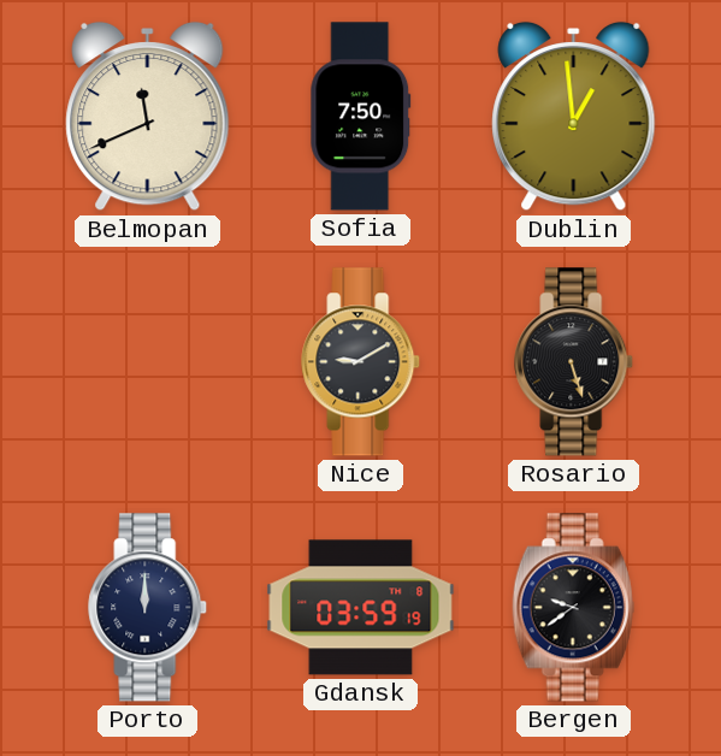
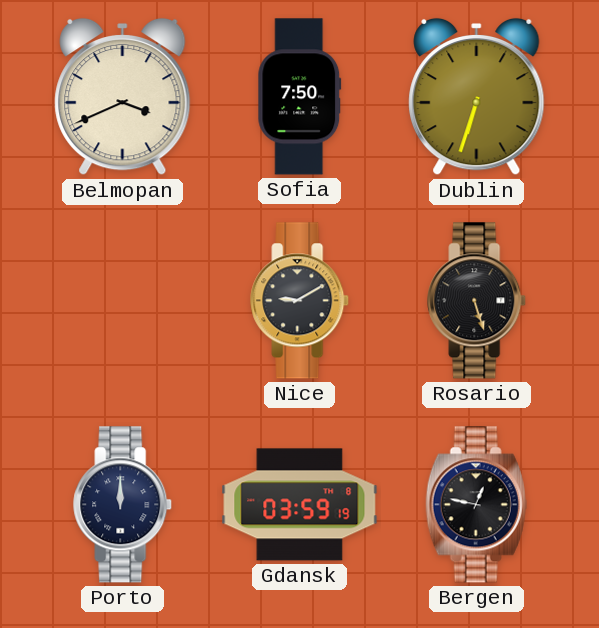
Belmopan: 11:41 -> 3:41 (123, 97)
Dublin: 12:59 -> 6:33 (477, 97)
Bergen: 9:39 -> 12:47 (477, 505)
